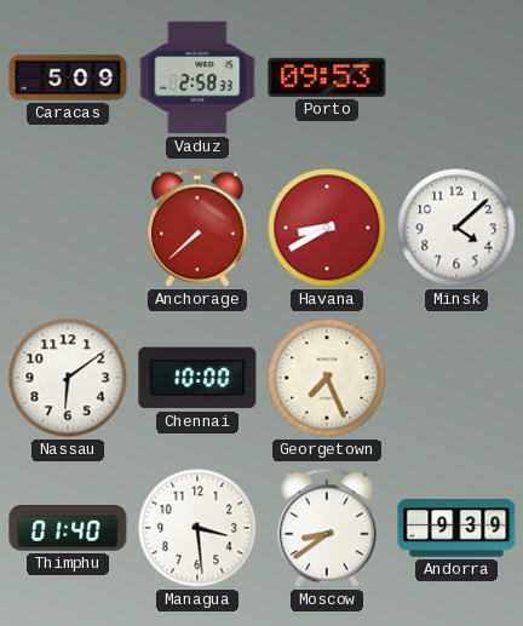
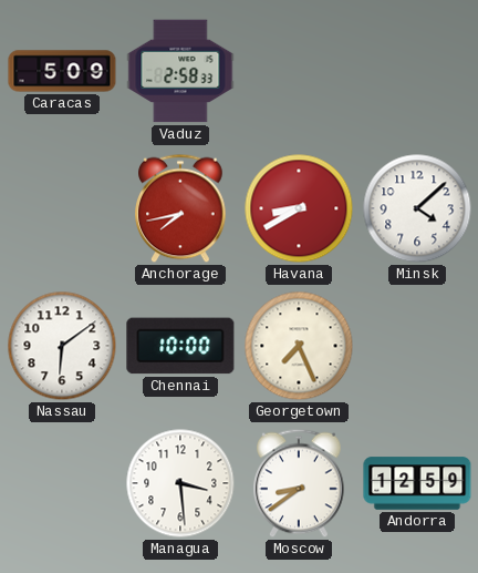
Porto: 09:53 -> none (327, 77)
Anchorage: 7:38 -> 7:43 (180, 208)
Thimphu: 01:40 -> none (68, 529)
Andorra: 9:39 -> 12:59 (417, 483)
